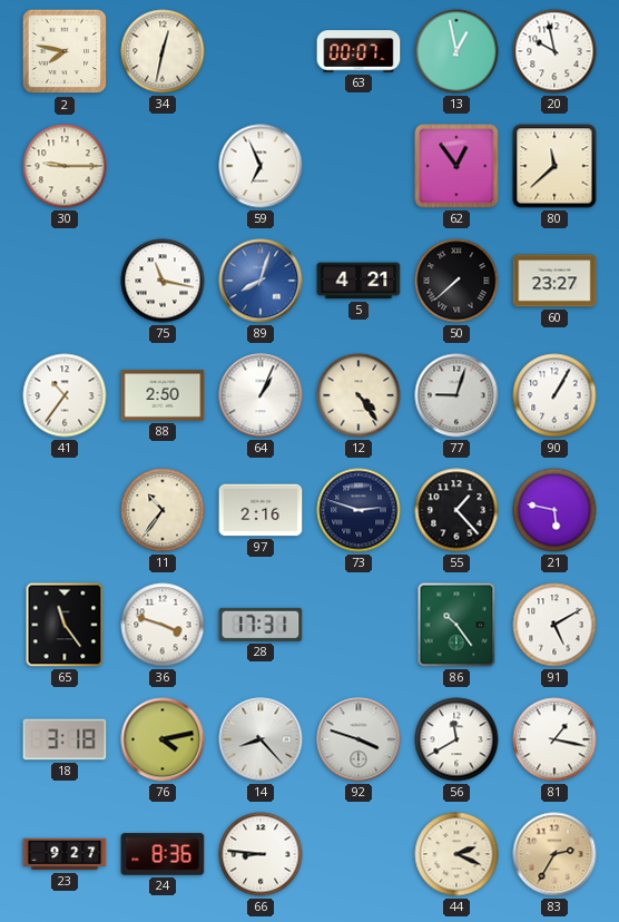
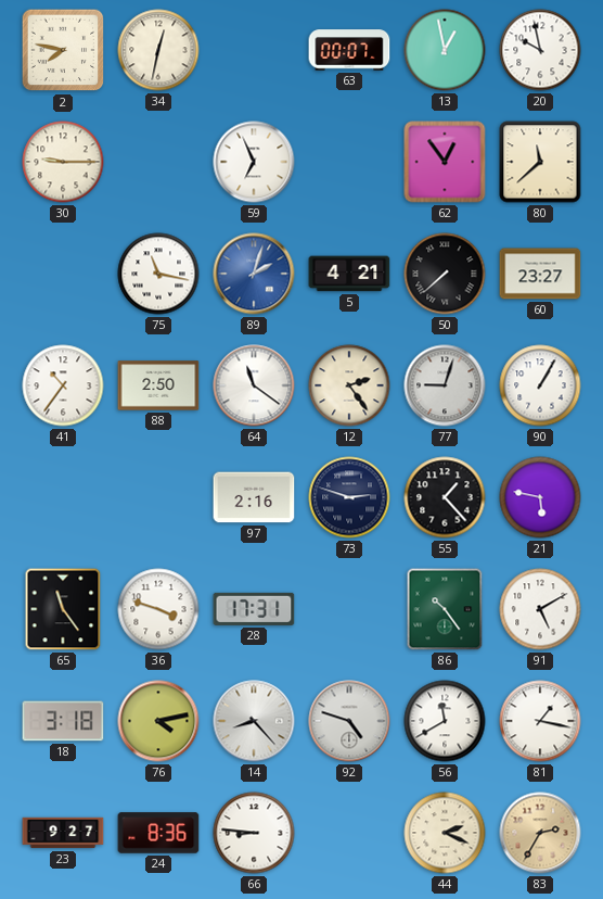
89: 8:03 -> 2:03 (254, 274)
64: 1:04 -> 11:21 (254, 385)
12: 4:24 -> 2:24 (349, 385)
11: 10:36 -> none (163, 510)
92: 3:48 -> 4:48 (349, 721)
